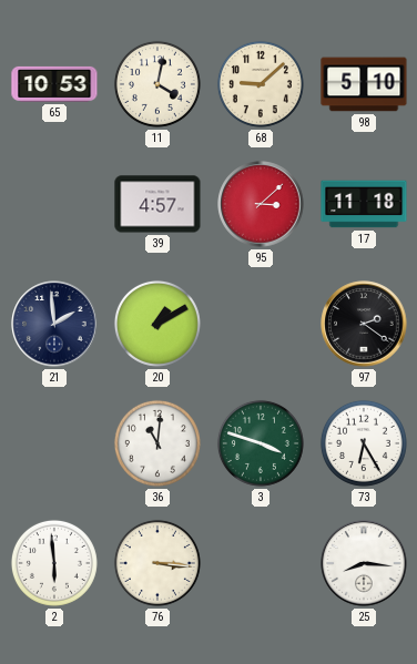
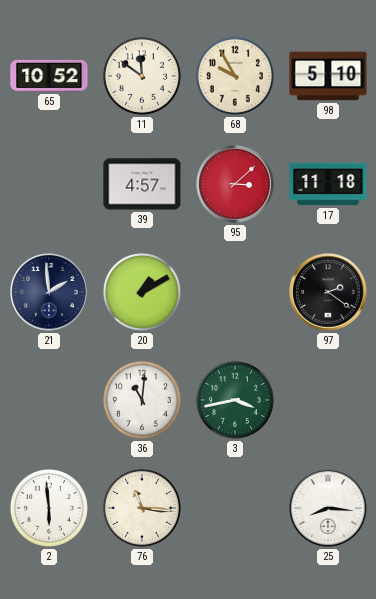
65: 10:53 -> 10:52 (49, 76)
11: 4:02 -> 11:51 (142, 76)
68: 9:08 -> 9:55 (235, 76)
3: 3:48 -> 3:43 (235, 400)
73: 6:25 -> none (364, 443)
76: 3:16 -> 11:16 (142, 508)
